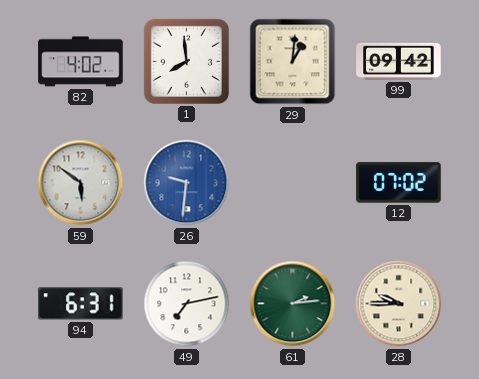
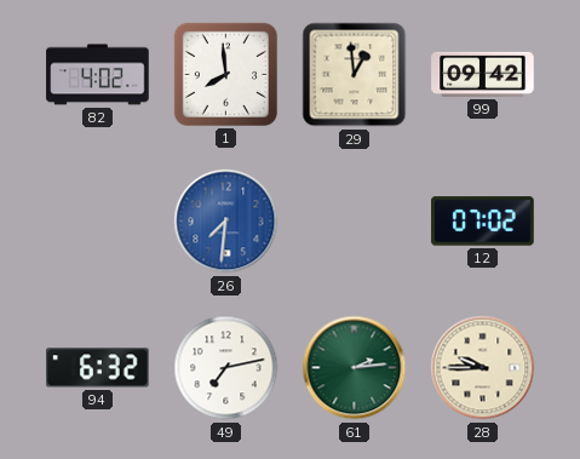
29: 1:01 -> 12:59 (355, 75)
59: 5:51 -> none (81, 183)
26: 9:31 -> 7:31 (226, 222)
94: 6:31 -> 6:32 (98, 368)
